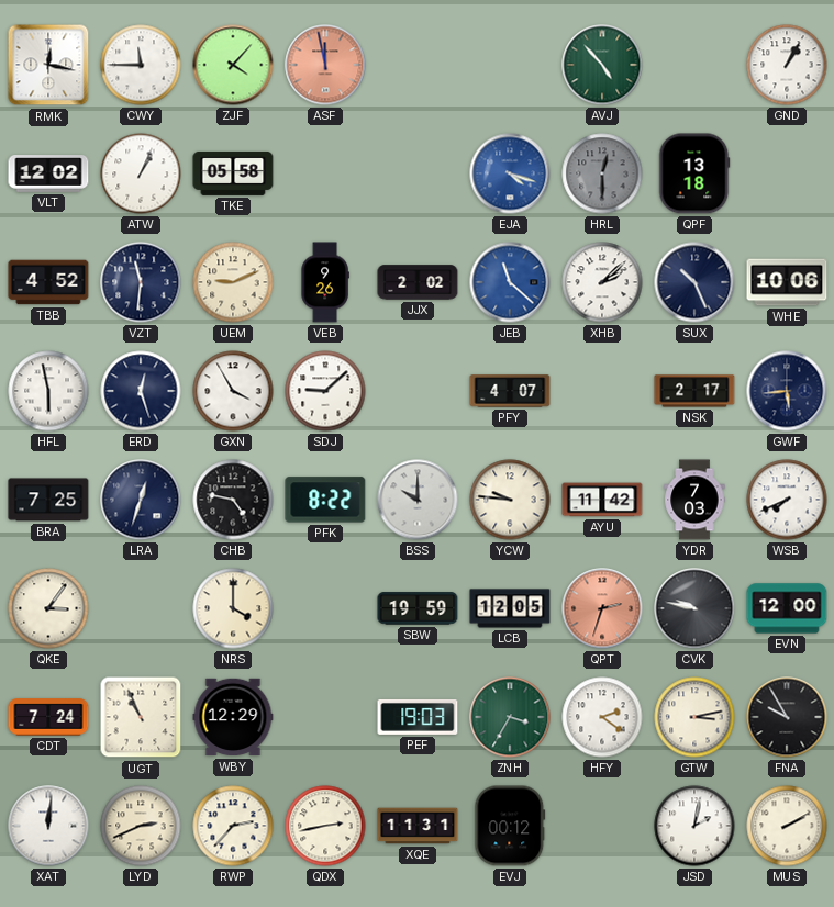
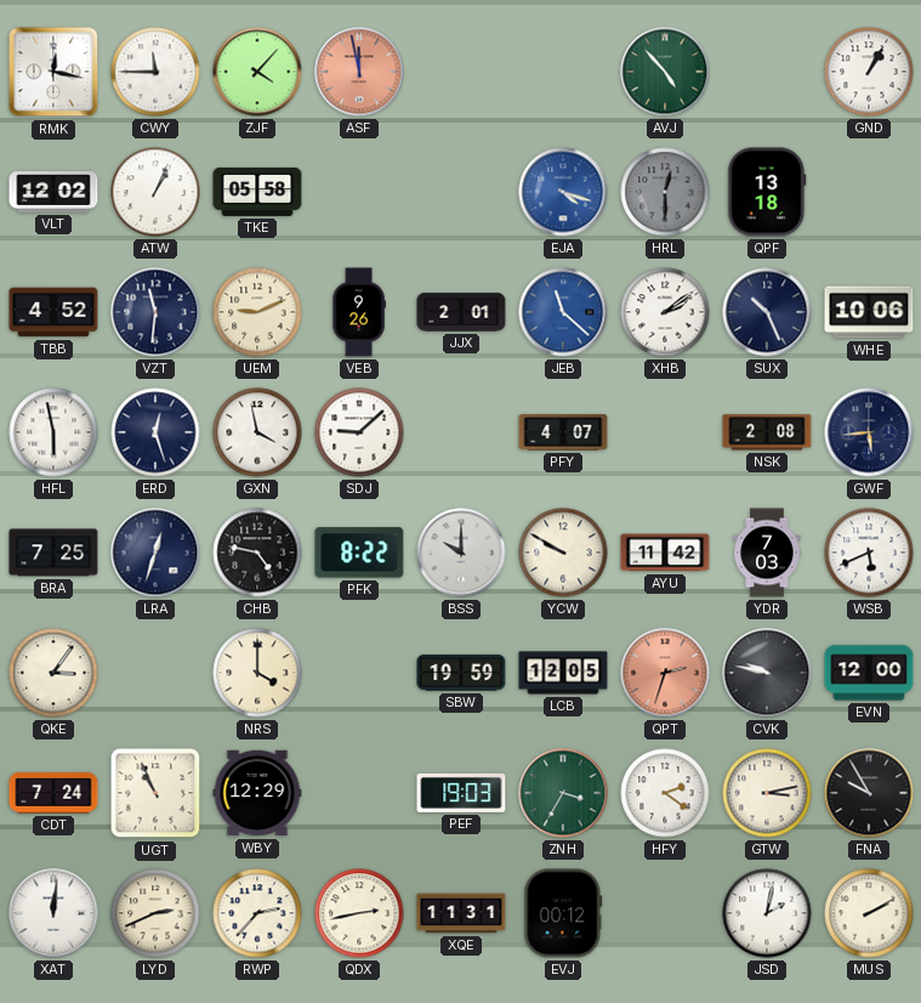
JJX: 2:02 -> 2:01 (461, 312)
XHB: 2:08 -> 2:09 (665, 312)
GXN: 3:55 -> 3:58 (257, 432)
NSK: 2:17 -> 2:08 (767, 432)
YCW: 9:46 -> 9:50 (563, 552)
WSB: 7:41 -> 5:41 (869, 552)
